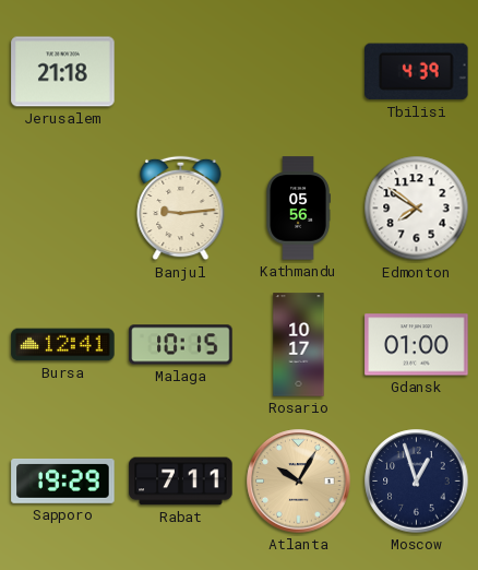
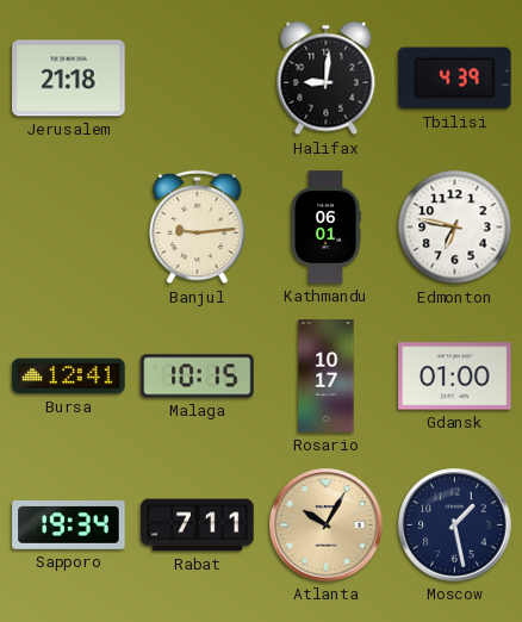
Halifax: none -> 9:01 (327, 79)
Kathmandu: 05:56 -> 06:01 (325, 228)
Edmonton: 7:51 -> 6:47 (455, 228)
Sapporo: 19:29 -> 19:34 (69, 524)
Moscow: 12:57 -> 1:28 (455, 525)
